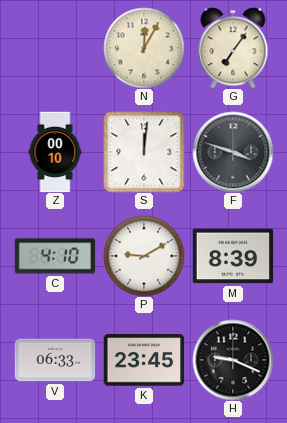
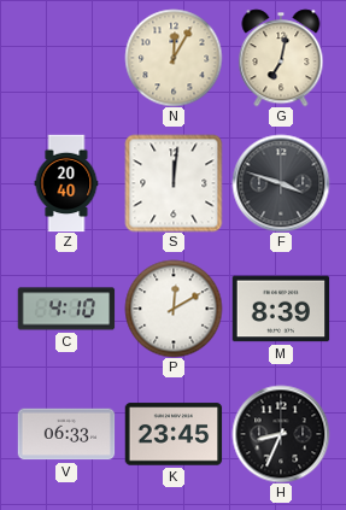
G: 7:06 -> 7:02 (281, 58)
Z: 00:10 -> 20:40 (66, 183)
P: 9:10 -> 12:10 (174, 309)
H: 9:19 -> 8:34 (281, 434)
